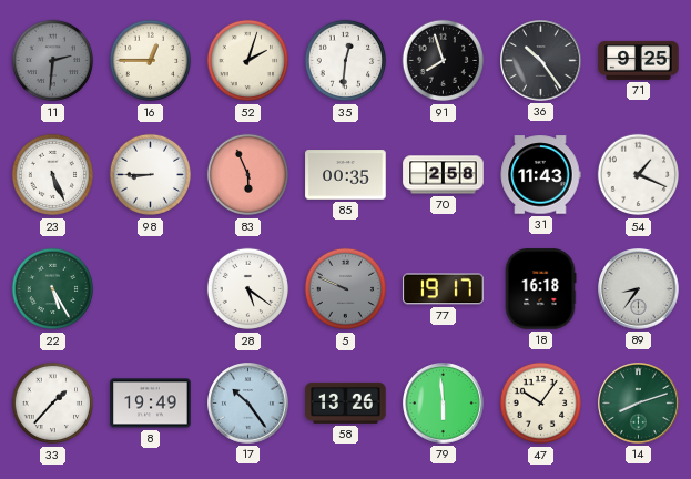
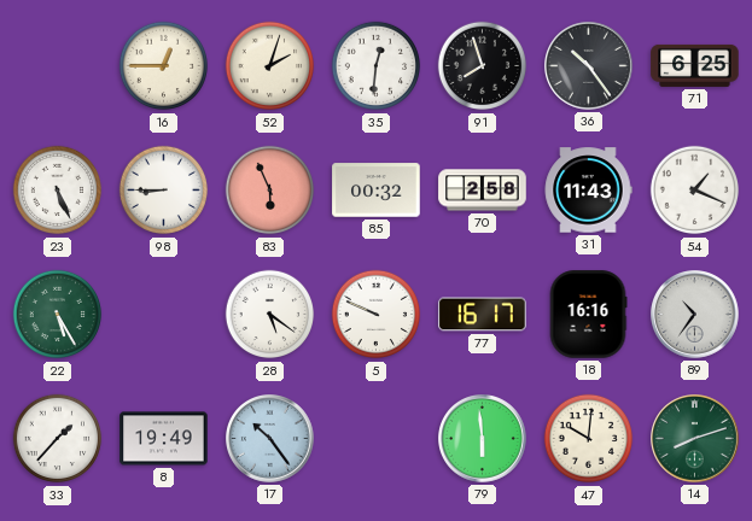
11: 2:31 -> none (53, 61)
71: 9:25 -> 6:25 (695, 65)
85: 00:35 -> 00:32 (377, 191)
5 dial: grey -> white (377, 315)
77: 19:17 -> 16:17 (483, 315)
18: 16:18 -> 16:16 (588, 315)
89: 8:36 -> 10:36 (695, 315)
58: 13:26 -> none (346, 402)
47: 10:06 -> 10:01 (589, 439)
